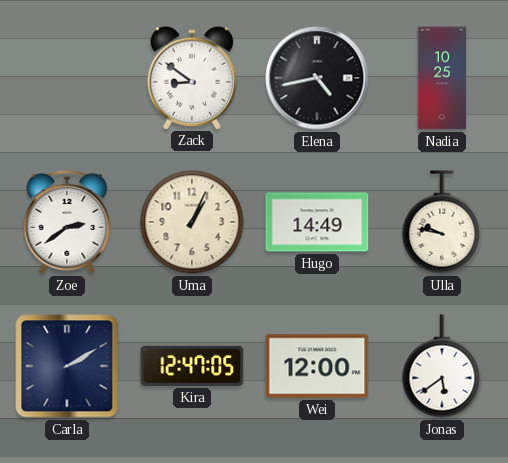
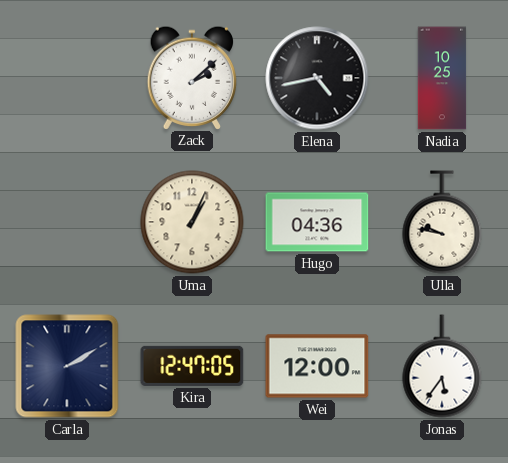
Zack: 8:51 -> 2:08 (192, 77)
Zoe: 2:39 -> none (67, 222)
Hugo: 14:49 -> 04:36 (317, 222)
Jonas: 5:39 -> 5:36 (442, 366)
